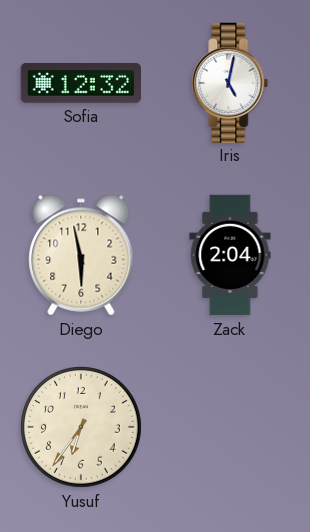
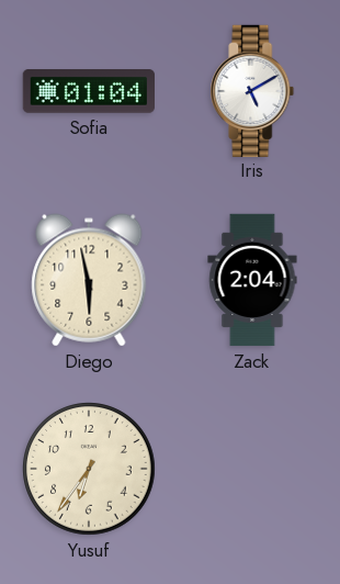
Sofia: 12:32 -> 01:04 (88, 92)
Iris: 5:02 -> 5:10 (252, 90)
